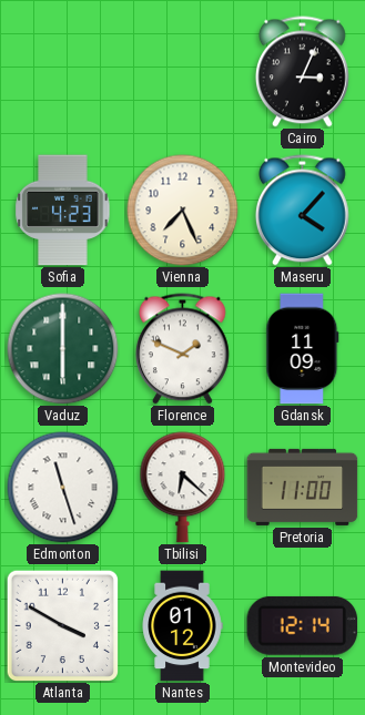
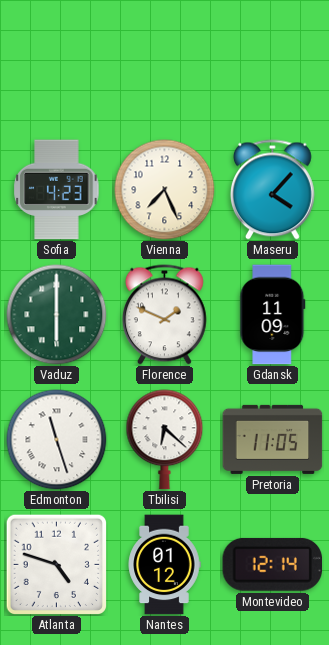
Cairo: 3:04 -> none (302, 72)
Pretoria: 11:00 -> 11:05 (273, 439)
Atlanta: 3:50 -> 4:48 (56, 564)
